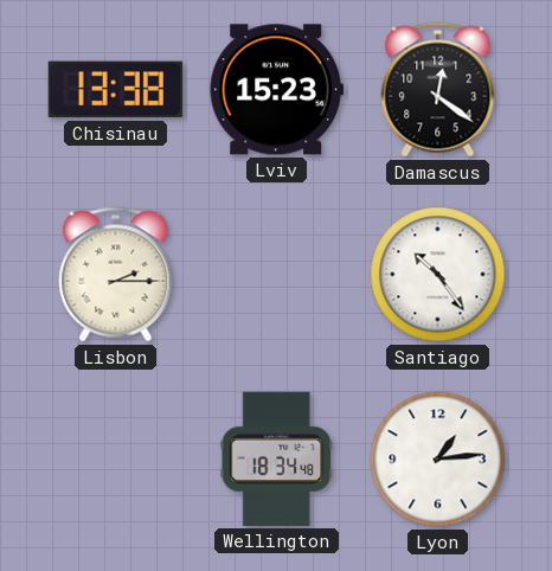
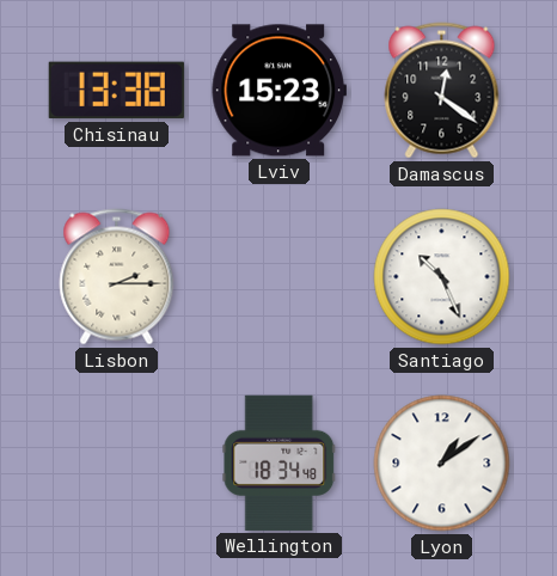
Santiago: 10:24 -> 10:26 (442, 277)
Lyon: 1:14 -> 1:09 (442, 464)
